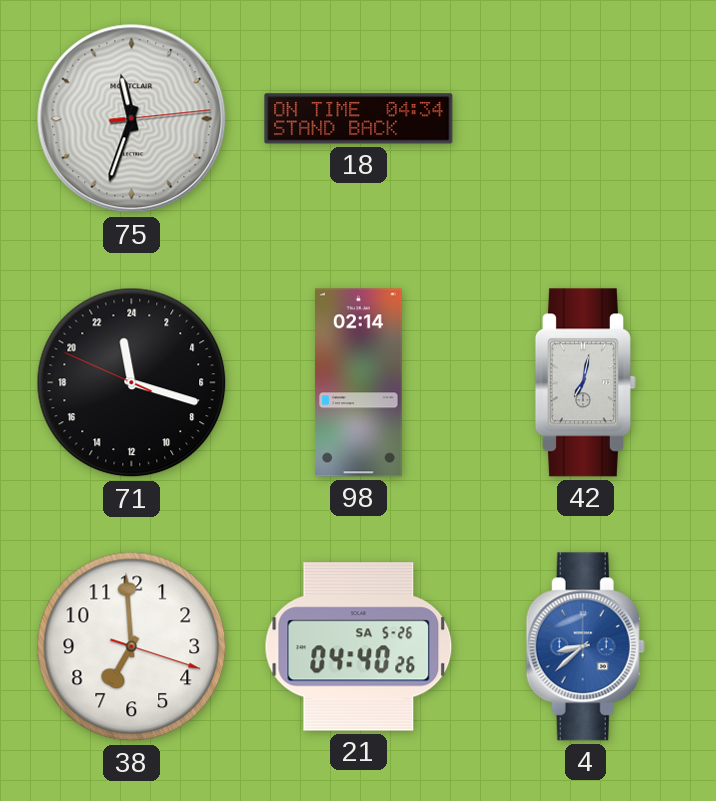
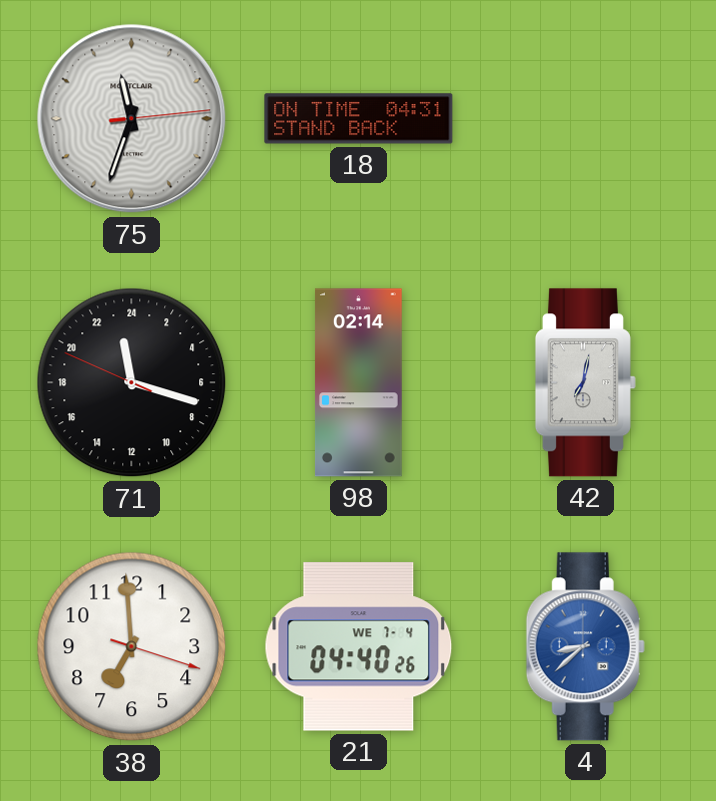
18: 04:34 -> 04:31 (359, 119)
21 date: SA 5-26 -> WE 7-4 (359, 647)
